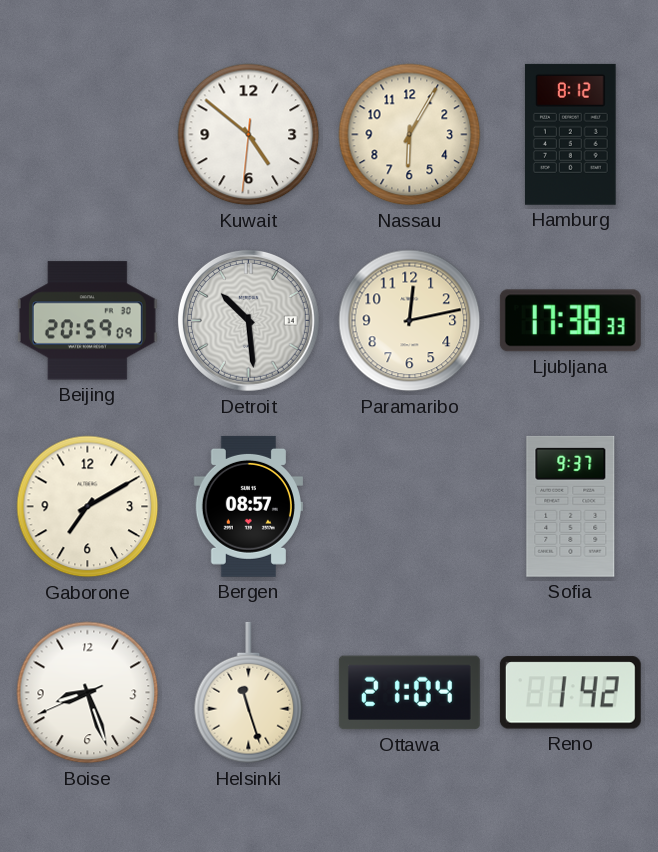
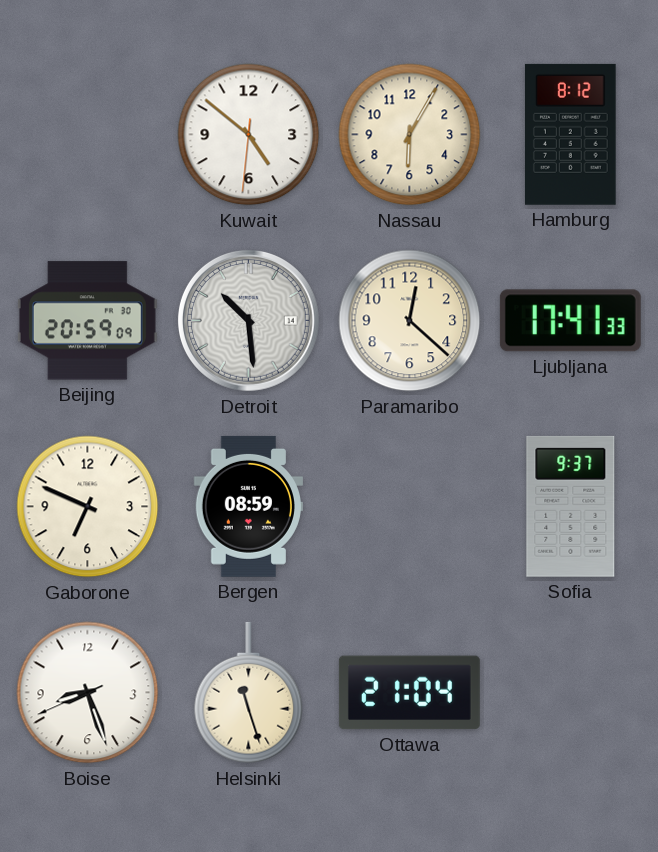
Paramaribo: 12:13 -> 12:22 (410, 321)
Ljubljana: 17:38 -> 17:41 (570, 321)
Gaborone: 7:10 -> 6:49 (88, 507)
Bergen: 08:57 -> 08:59 (248, 506)
Reno: 1:42 -> none (570, 693)
